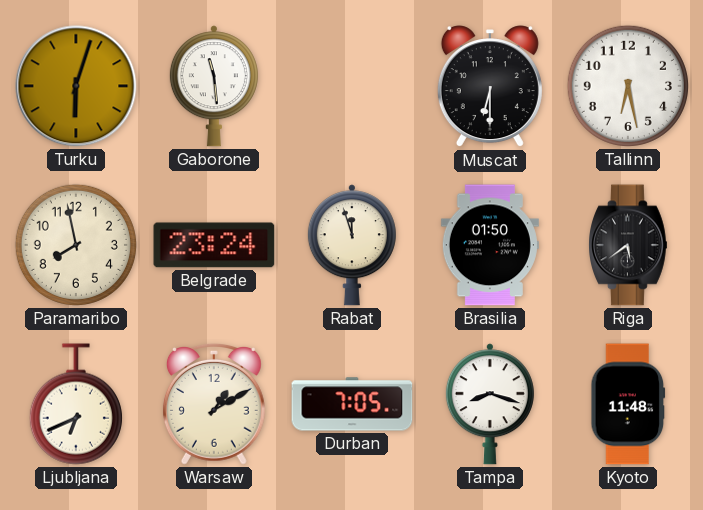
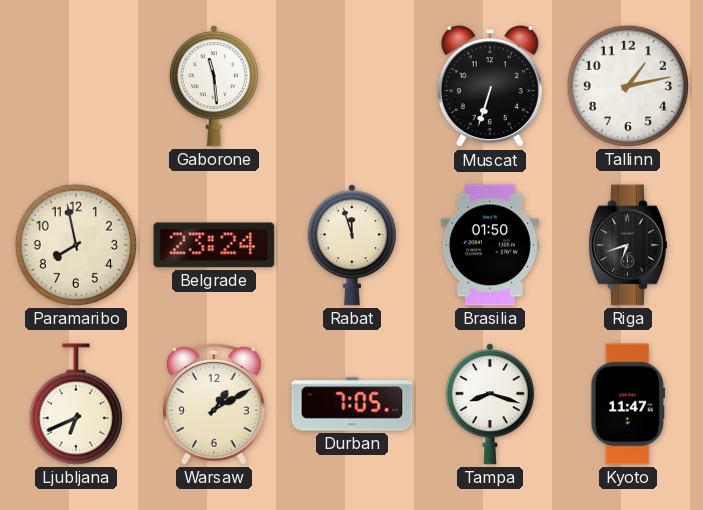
Turku: 6:03 -> none (76, 86)
Muscat: 6:30 -> 6:33 (490, 87)
Tallinn: 6:28 -> 1:13 (628, 86)
Riga: 5:39 -> 6:42 (628, 245)
Kyoto: 11:48 -> 11:47 (628, 404)
